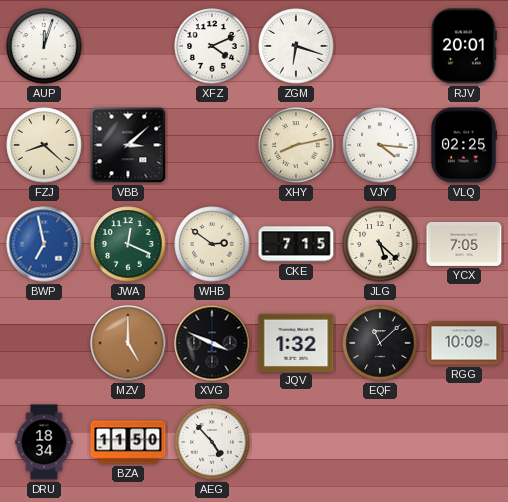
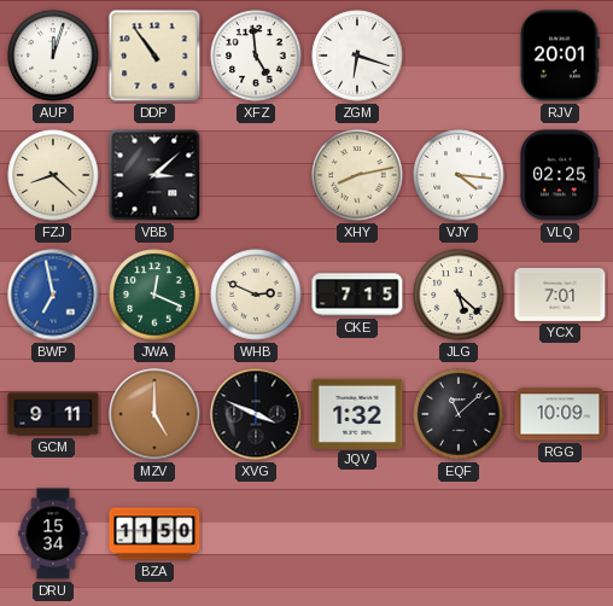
DDP: none -> 10:54 (154, 56)
XFZ: 4:11 -> 4:59 (256, 56)
WHB: 2:51 -> 2:49 (256, 295)
YCX: 7:05 -> 7:01 (560, 295)
GCM: none -> 9:11 (53, 414)
DRU: 18:34 -> 15:34 (53, 534)
AEG: 4:53 -> none (212, 442)
